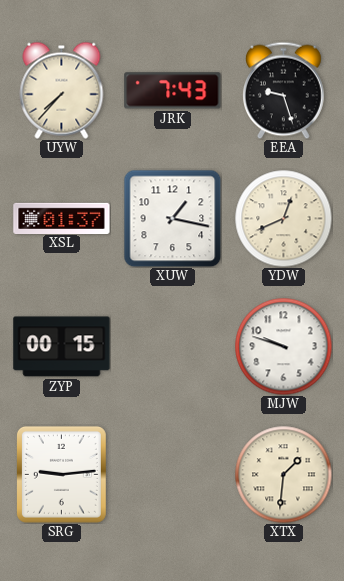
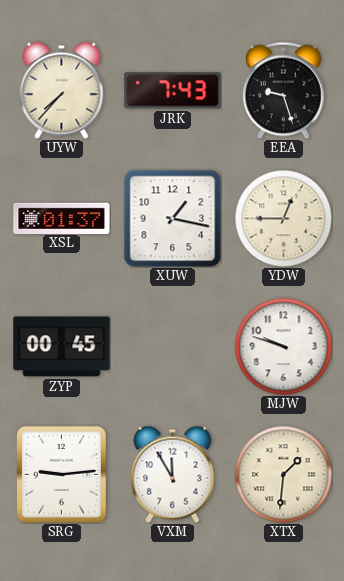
YDW: 12:41 -> 12:45 (283, 218)
ZYP: 00:15 -> 00:45 (62, 347)
VXM: none -> 11:55 (173, 474)
